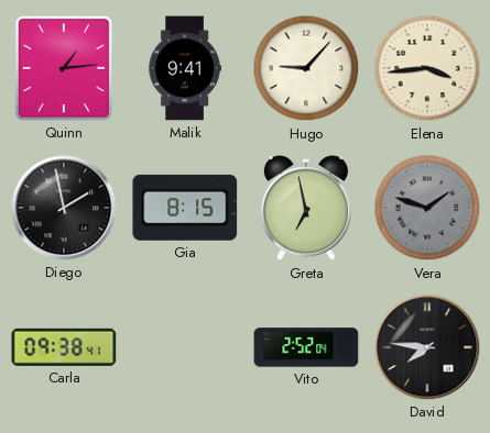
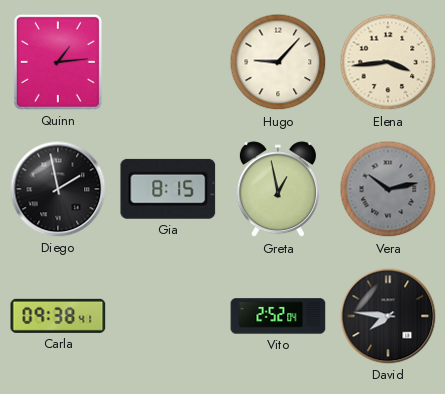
Malik: 9:41 -> none (185, 68)
Greta: 6:58 -> 12:58 (278, 190)
Vera: 1:48 -> 10:13 (388, 189)
